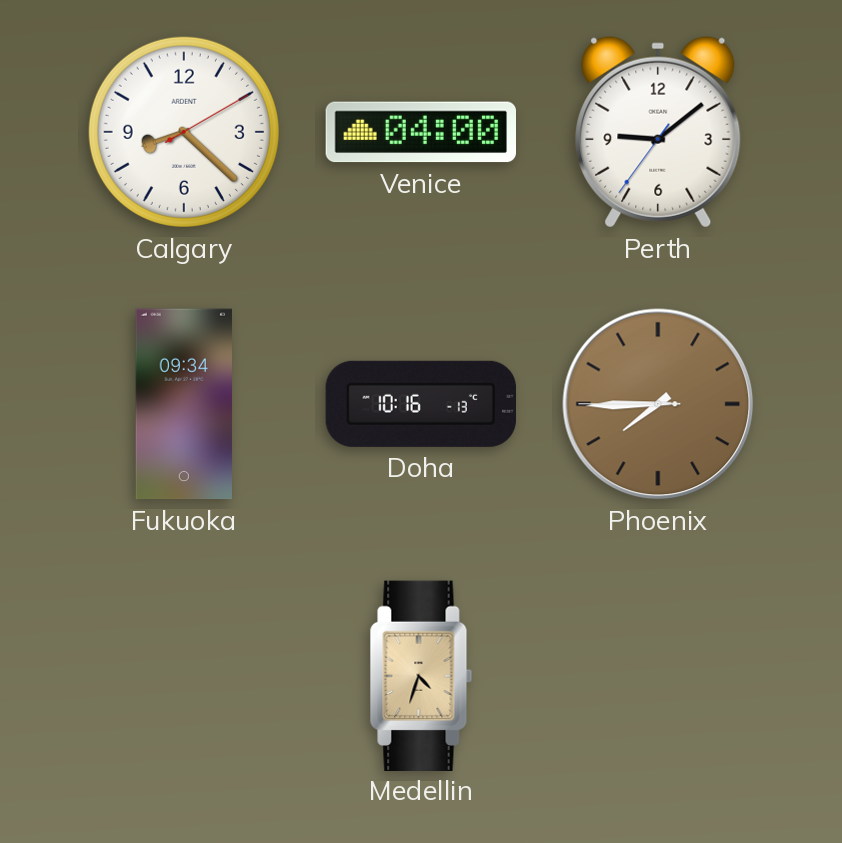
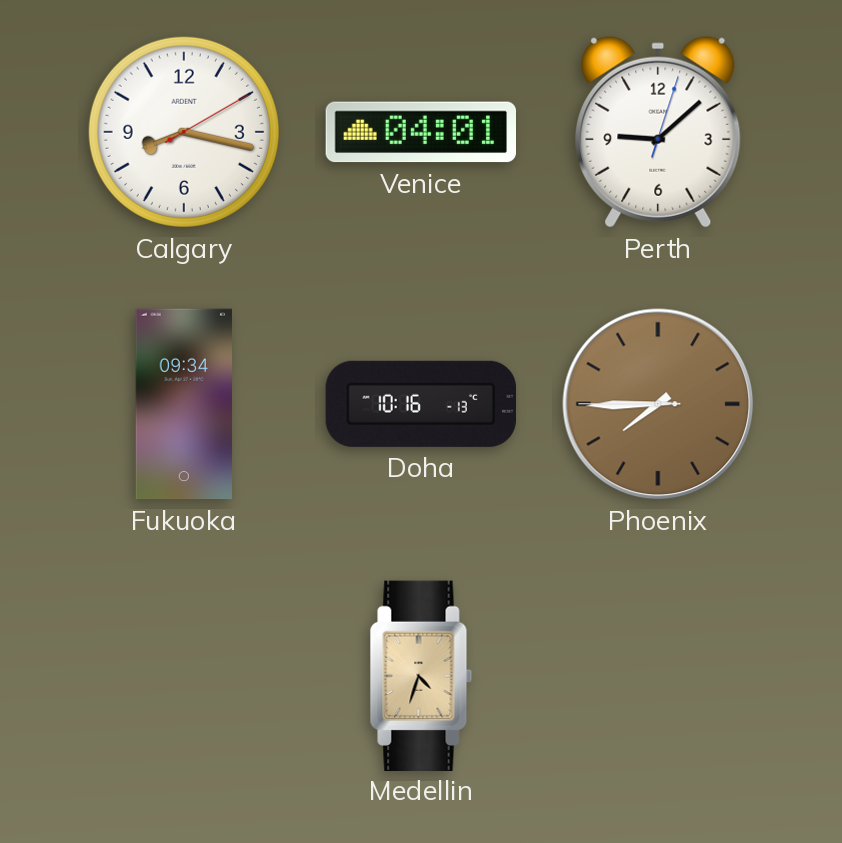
Calgary: 8:22 -> 8:17 (184, 132)
Venice: 04:00 -> 04:01 (421, 132)
Perth: 9:08:36 -> 9:08:03 (658, 132)
